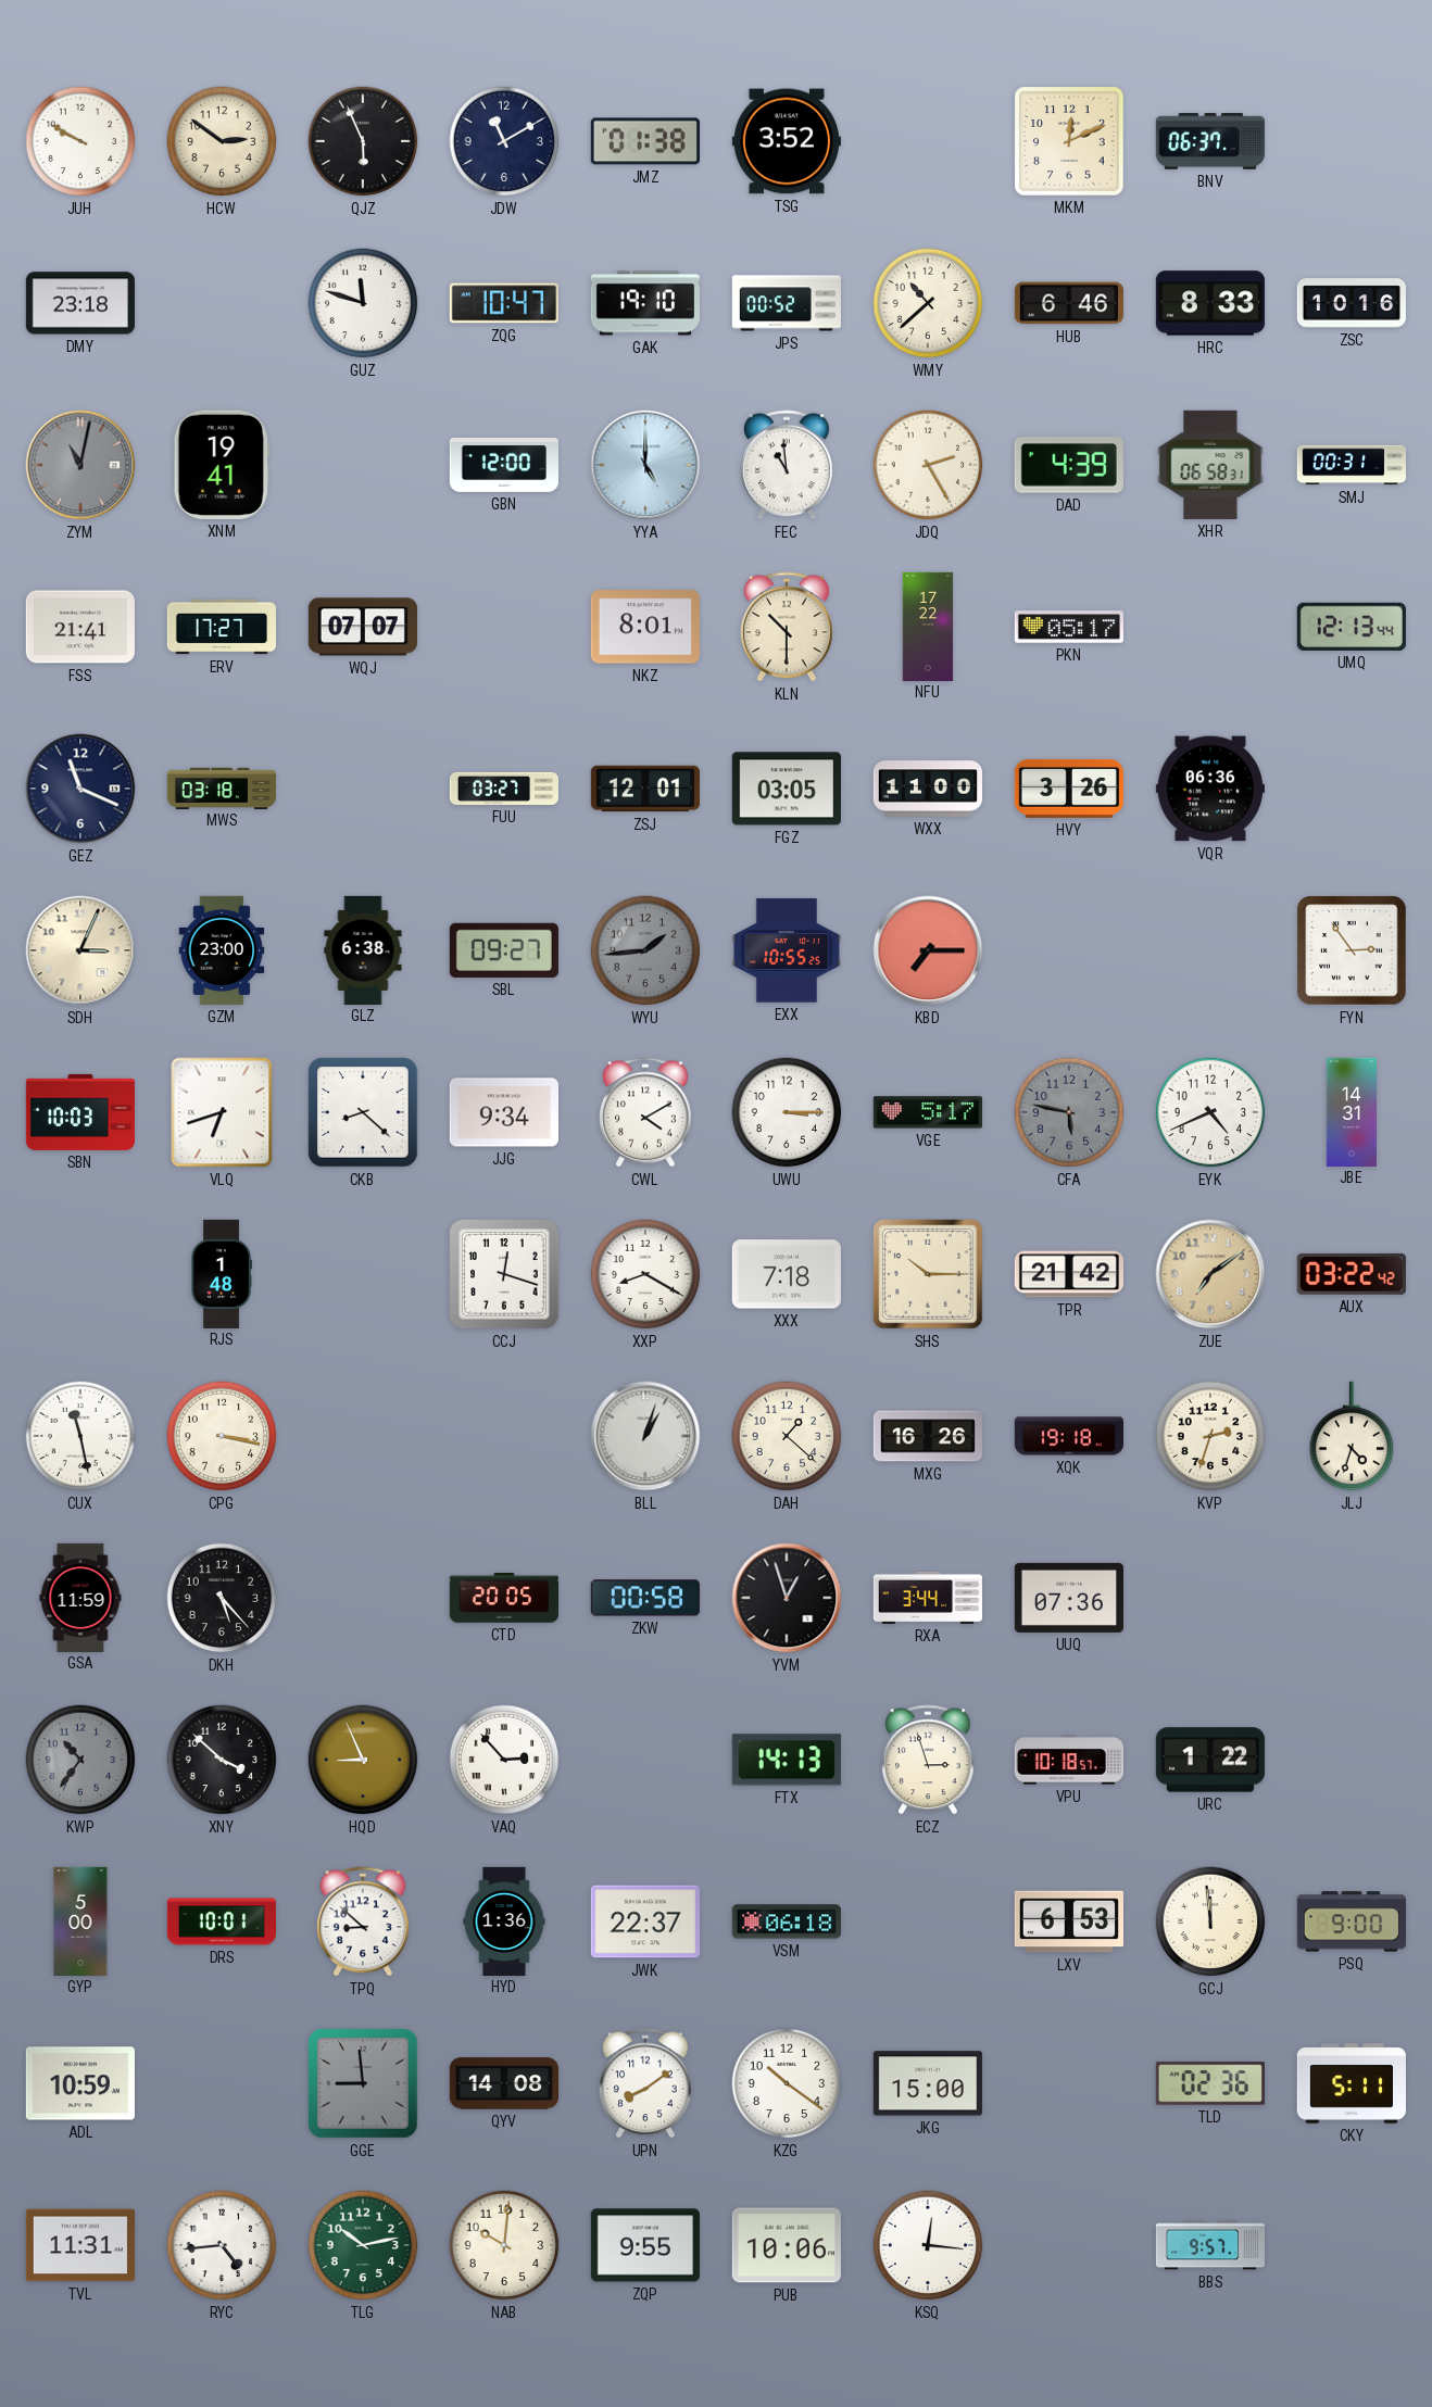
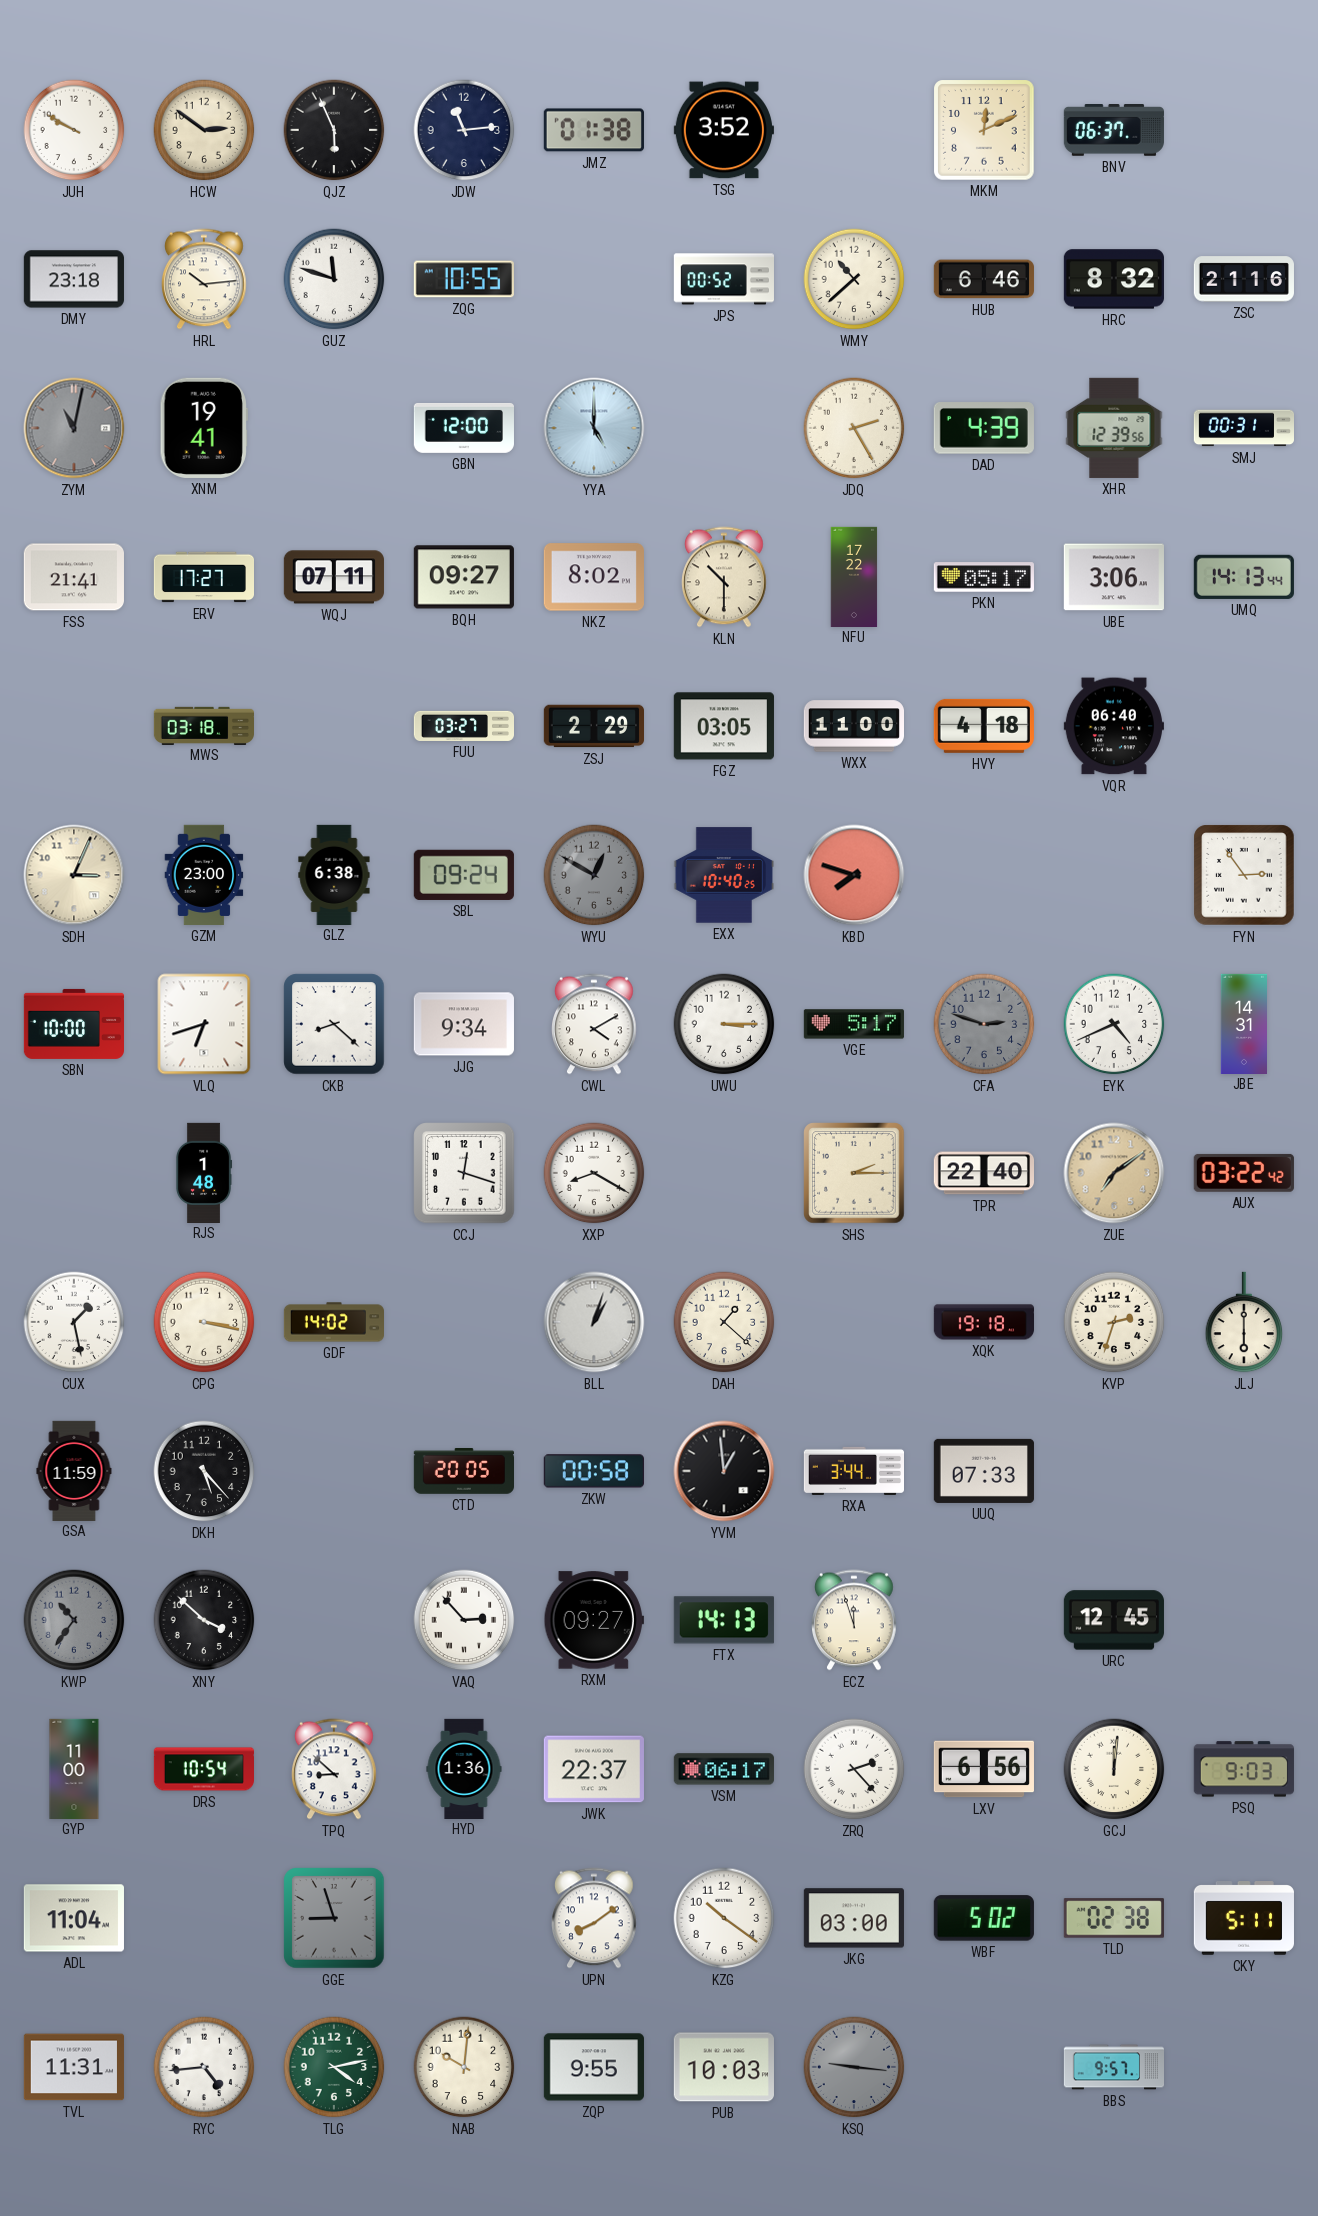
JDW: 11:10 -> 11:14 (464, 130)
HRL: none -> 10:14 (204, 279)
ZQG: 10:47 -> 10:55 (464, 279)
GAK: 19:10 -> none (645, 303)
HRC: 8:33 -> 8:32 (1114, 279)
ZSC: 10:16 -> 21:16 (1244, 279)
FEC: 10:59 -> none (787, 465)
XHR: 06:58 -> 12:39 (1114, 428)
WQJ: 07:07 -> 07:11 (334, 577)
BQH: none -> 09:27 (464, 577)
NKZ: 8:01 -> 8:02 (594, 577)
UBE: none -> 3:06 (1114, 577)
UMQ: 12:13 -> 14:13 (1244, 577)
GEZ: 11:19 -> none (80, 789)
ZSJ: 12:01 -> 2:29 (593, 726)
HVY: 3:26 -> 4:18 (984, 726)
VQR: 06:36 -> 06:40 (1114, 726)
SBL: 09:27 -> 09:24 (464, 875)
WYU: 1:44 -> 12:50 (594, 875)
EXX: 10:55 -> 10:40 (724, 875)
KBD: 7:15 -> 7:48 (854, 875)
SBN: 10:03 -> 10:00 (73, 1024)
CFA: 5:47 -> 2:48 (984, 1024)
XXX: 7:18 -> none (787, 1274)
SHS: 10:15 -> 2:15 (854, 1173)
TPR: 21:42 -> 22:40 (983, 1173)
CUX: 11:28 -> 1:28 (74, 1322)
GDF: none -> 14:02 (333, 1322)
MXG: 16:26 -> none (927, 1436)
JLJ: 4:33 -> 6:00 (1244, 1322)
YVM: 12:57 -> 12:59 (724, 1471)
UUQ: 07:36 -> 07:33 (984, 1471)
HQD: 8:56 -> none (363, 1760)
RXM: none -> 09:27 (594, 1620)
ECZ: 2:57 -> 11:57 (854, 1620)
VPU: 10:18 -> none (1069, 1760)
URC: 1:22 -> 12:45 (1114, 1620)
GYP: 5:00 -> 11:00 (74, 1768)
DRS: 10:01 -> 10:54 (203, 1769)
VSM: 06:18 -> 06:17 (724, 1769)
ZRQ: none -> 2:23 (854, 1769)
LXV: 6:53 -> 6:56 (984, 1769)
GCJ: 11:59 -> 12:01 (1114, 1769)
PSQ: 9:00 -> 9:03 (1244, 1769)
ADL: 10:59 -> 11:04 (74, 1918)
GGE: 8:59 -> 8:57 (334, 1918)
QYV: 14:08 -> none (503, 2083)
JKG: 15:00 -> 03:00 (854, 1918)
WBF: none -> 5:02 (984, 1918)
TLD: 02:36 -> 02:38 (1114, 1918)
TLG: 10:13 -> 4:13 (334, 2067)
PUB: 10:06 -> 10:03 (724, 2067)
KSQ: 12:16 -> 9:16 (854, 2067)
KSQ dial: white -> grey (854, 2067)
